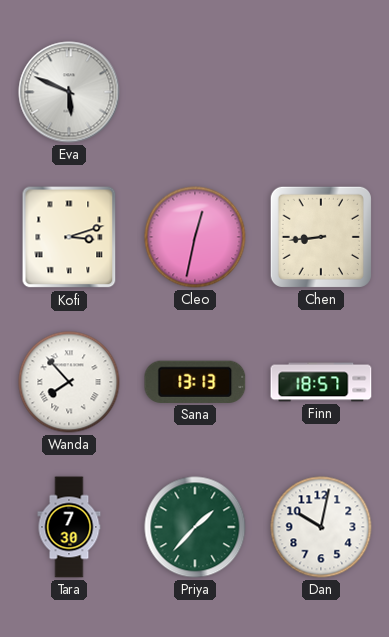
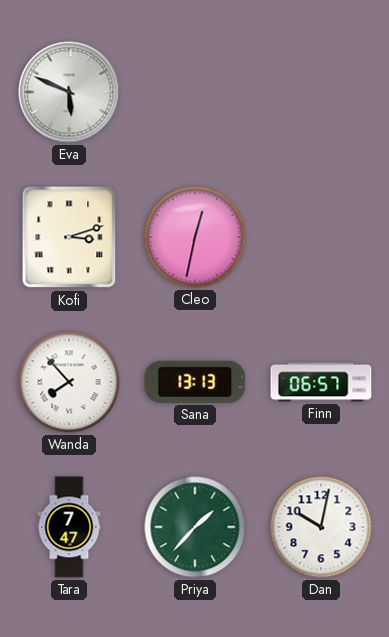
Chen: 8:44 -> none (321, 237)
Finn: 18:57 -> 06:57 (321, 382)
Tara: 7:30 -> 7:47 (69, 527)
